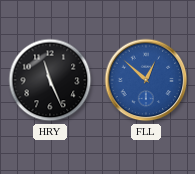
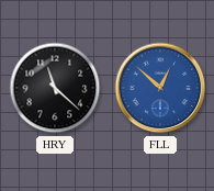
HRY: 11:26 -> 11:22 (55, 88)
